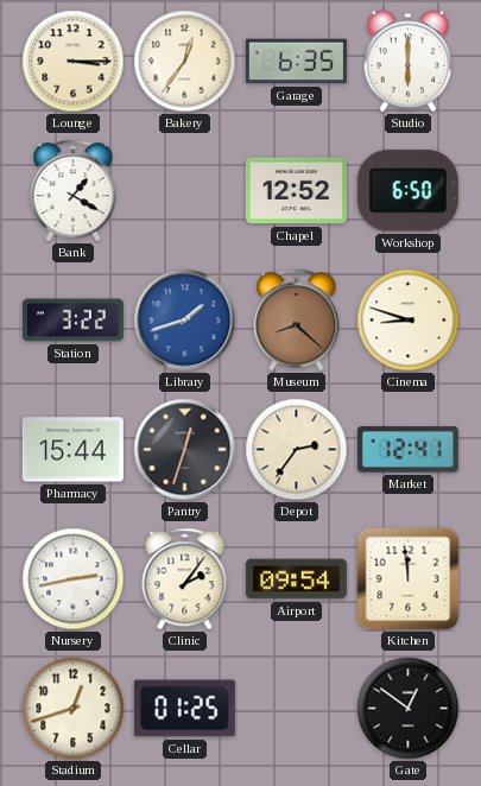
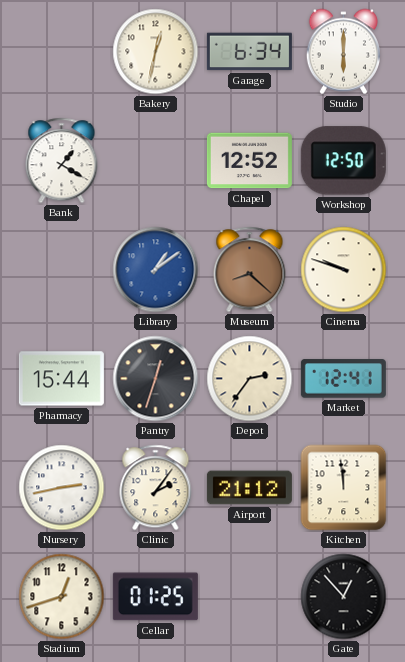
Lounge: 3:15 -> none (74, 62)
Bakery: 12:36 -> 12:32 (156, 52)
Garage: 6:35 -> 6:34 (249, 52)
Workshop: 6:50 -> 12:50 (343, 161)
Station: 3:22 -> none (72, 321)
Library: 1:42 -> 1:09 (156, 270)
Cinema: 8:48 -> 9:48 (344, 270)
Airport: 09:54 -> 21:12 (249, 488)
Gate: 12:51 -> 12:53 (344, 597)
